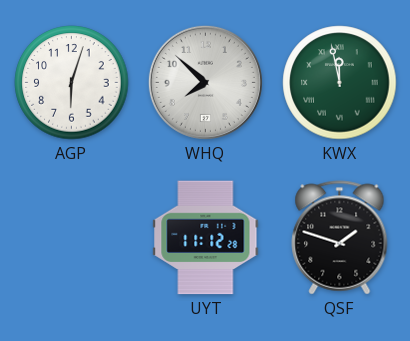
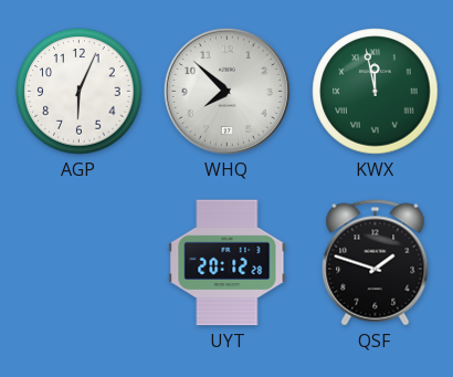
AGP: 6:03 -> 6:04 (80, 92)
UYT: 11:12 -> 20:12 (228, 263)
